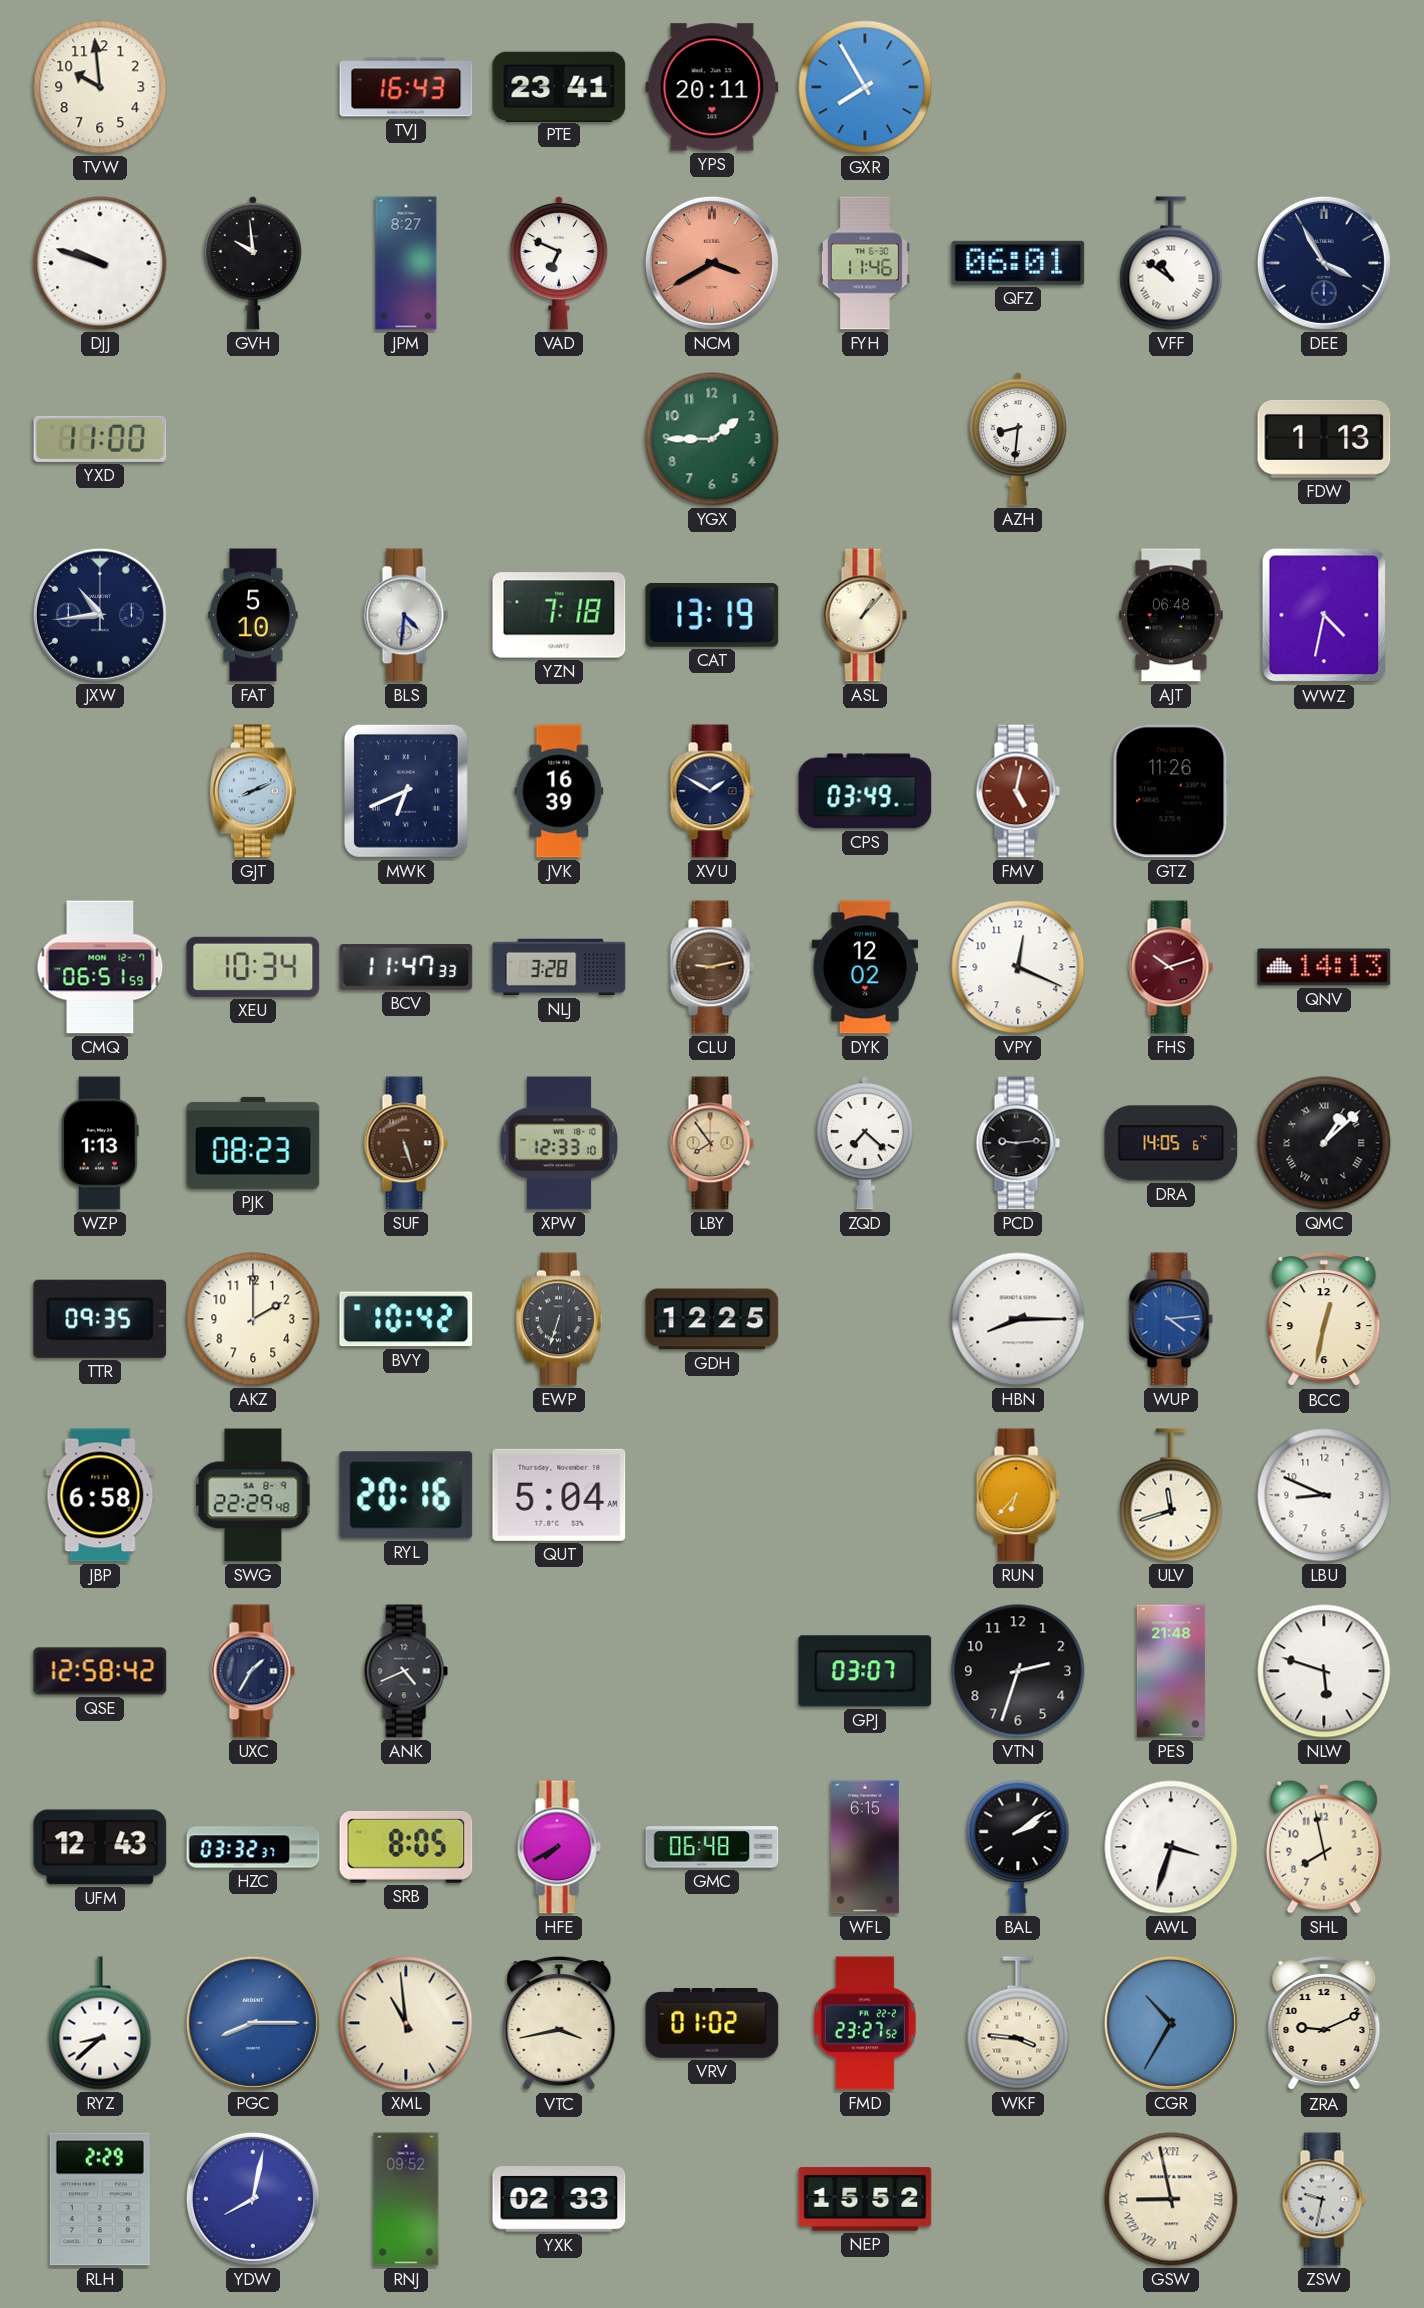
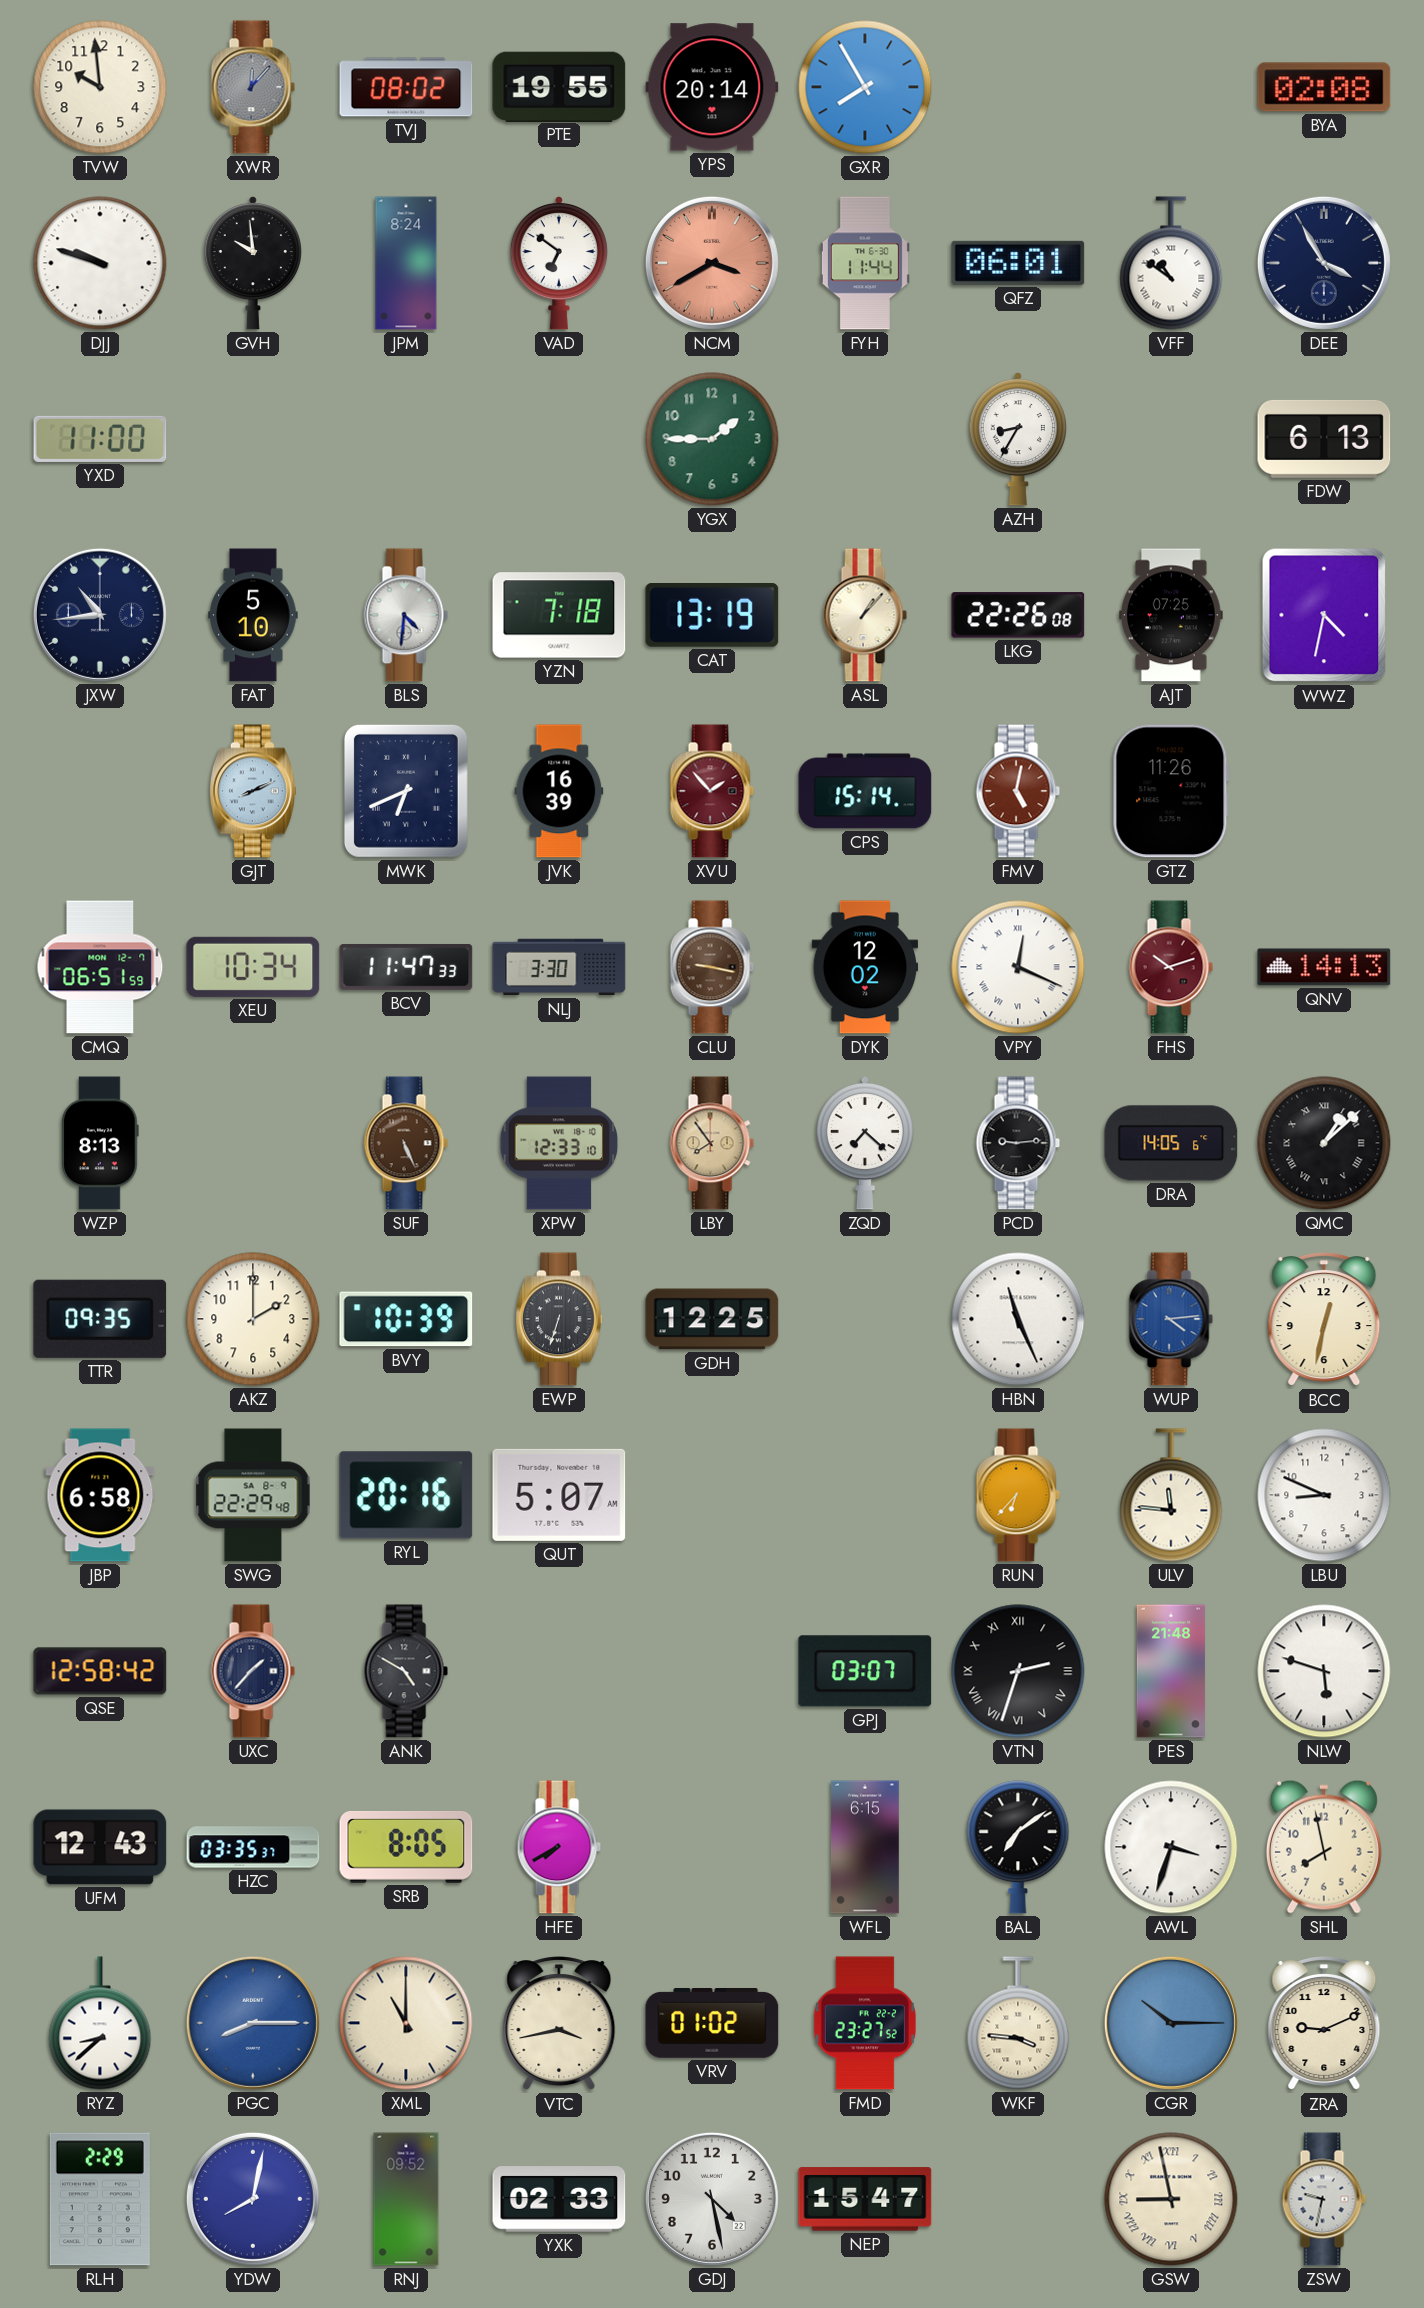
XWR: none -> 12:07 (253, 87)
TVJ: 16:43 -> 08:02 (406, 87)
PTE: 23:41 -> 19:55 (559, 86)
YPS: 20:11 -> 20:14 (712, 87)
BYA: none -> 02:08 (1324, 87)
JPM: 8:27 -> 8:24 (406, 263)
VAD: 6:49 -> 6:51 (559, 263)
FYH: 11:46 -> 11:44 (865, 263)
AZH: 8:31 -> 8:35 (1018, 439)
FDW: 1:13 -> 6:13 (1324, 439)
LKG: none -> 22:26 (1018, 615)
AJT: 06:48 -> 07:25 (1171, 615)
XVU: 1:50 -> 1:53 (712, 791)
XVU dial: navy -> burgundy (712, 791)
CPS: 03:49 -> 15:14 (865, 791)
NLJ: 3:28 -> 3:30 (559, 967)
CLU: 9:13 -> 9:17 (712, 967)
VPY numerals: Arabic -> Roman (1018, 967)
WZP: 1:13 -> 8:13 (100, 1143)
PJK: 08:23 -> none (253, 1143)
SUF: 5:27 -> 5:26 (406, 1143)
BVY: 10:42 -> 10:39 (406, 1319)
HBN: 8:15 -> 11:26 (1018, 1319)
QUT: 5:04 -> 5:07 (559, 1495)
ULV: 11:42 -> 11:46 (1171, 1495)
UXC: 1:35 -> 1:37 (253, 1671)
ANK: 4:41 -> 4:50 (406, 1671)
VTN numerals: Arabic -> Roman (1018, 1671)
HZC: 03:32 -> 03:35 (253, 1847)
GMC: 06:48 -> none (712, 1847)
BAL: 2:09 -> 7:09 (1018, 1847)
XML: 10:59 -> 11:00 (406, 2023)
CGR: 10:35 -> 10:15 (1171, 2023)
GDJ: none -> 4:28 (712, 2199)
NEP: 15:52 -> 15:47 (865, 2199)
